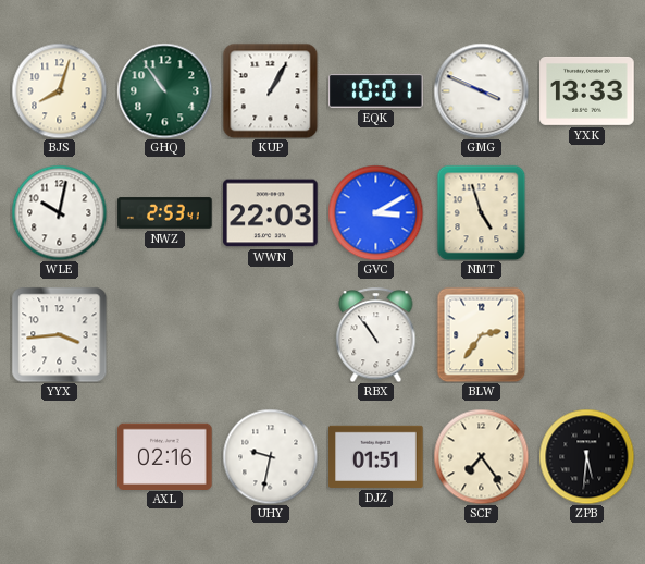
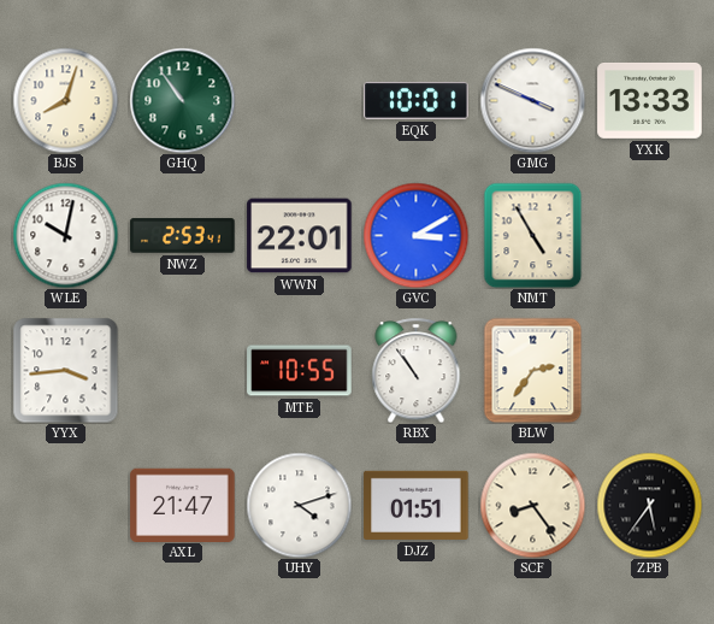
KUP: 1:05 -> none (270, 90)
WWN: 22:03 -> 22:01 (300, 236)
NMT: 4:57 -> 4:55 (533, 235)
MTE: none -> 10:55 (300, 371)
AXL: 02:16 -> 21:47 (183, 505)
UHY: 9:32 -> 4:12 (299, 505)
SCF: 7:24 -> 8:24 (532, 505)
ZPB: 5:31 -> 5:36 (649, 505)
